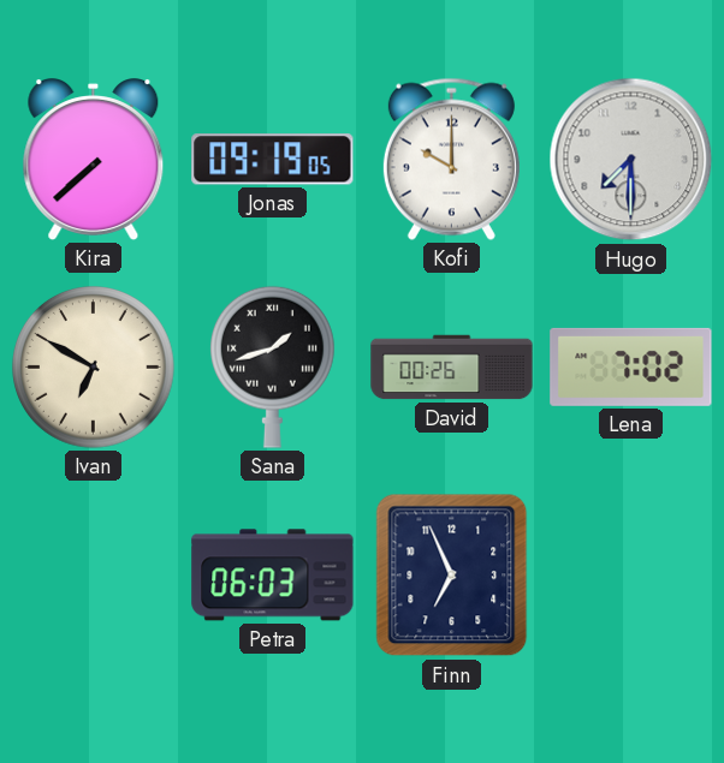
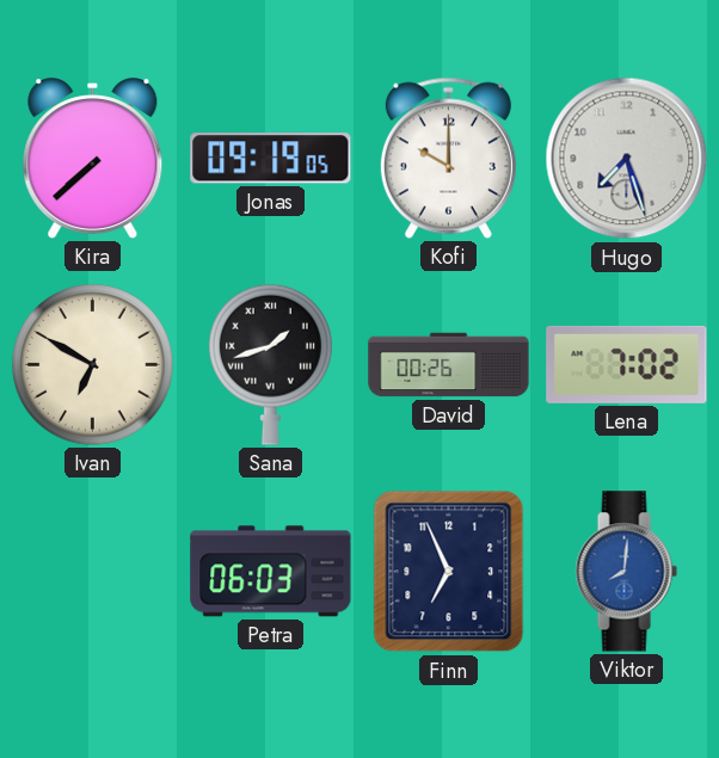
Hugo: 7:30 -> 7:27 (627, 159)
Viktor: none -> 8:01 (626, 572)
